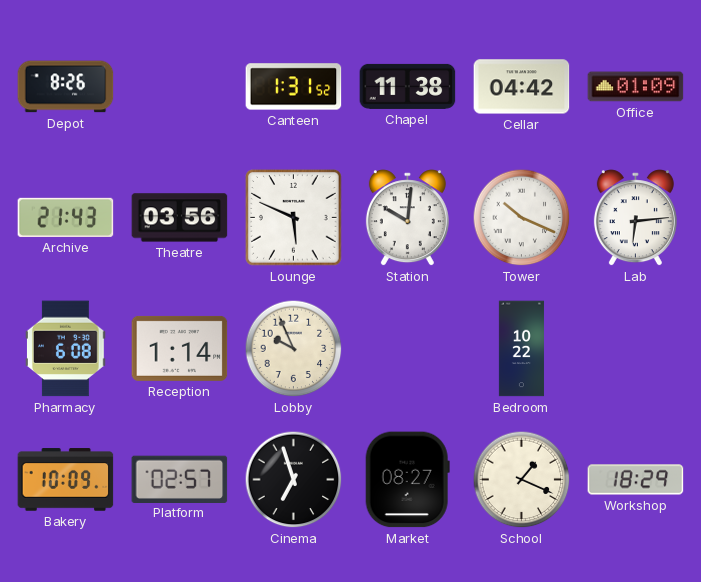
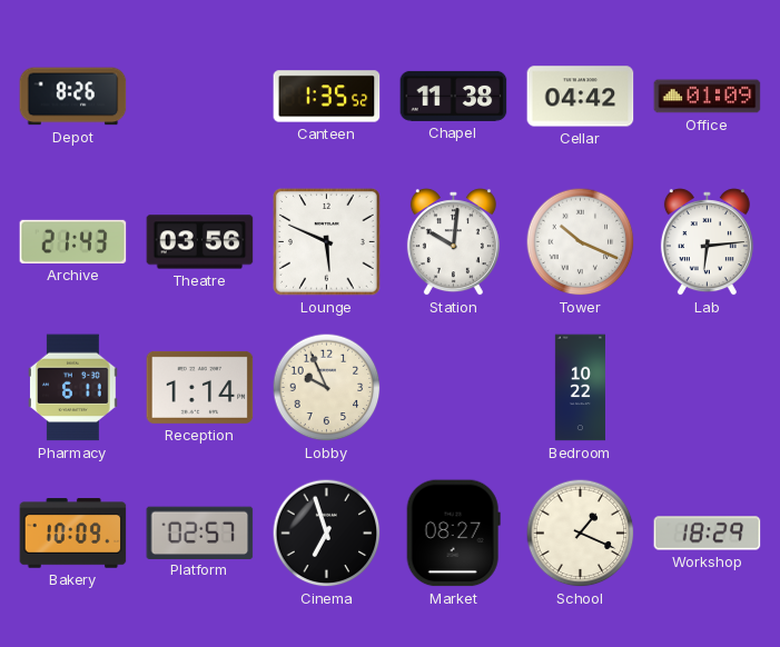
Canteen: 1:31 -> 1:35 (327, 97)
Pharmacy: 6:08 -> 6:11 (73, 388)
